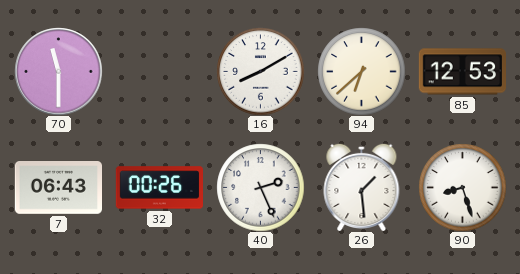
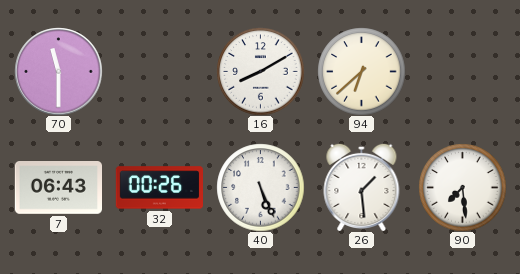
85: 12:53 -> none (462, 72)
40: 2:26 -> 5:26 (260, 187)
90: 8:27 -> 7:29 (462, 187)
